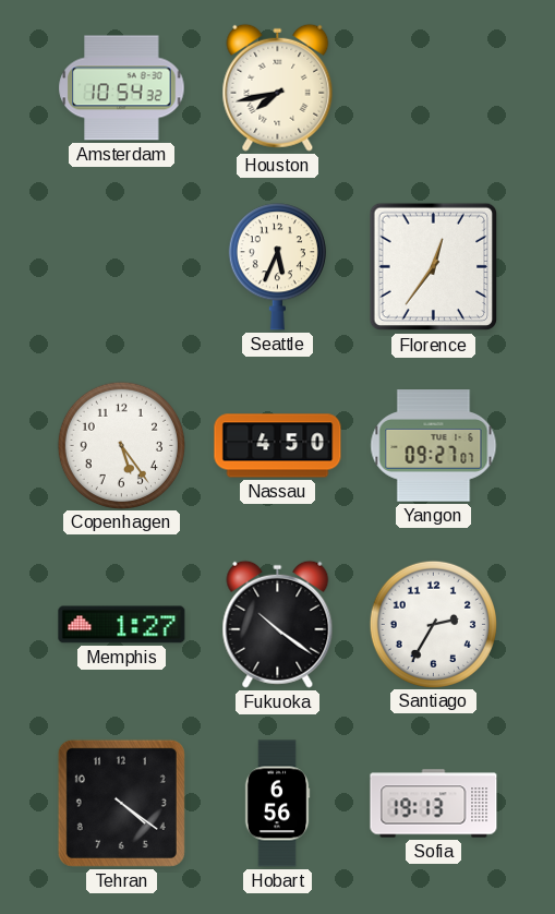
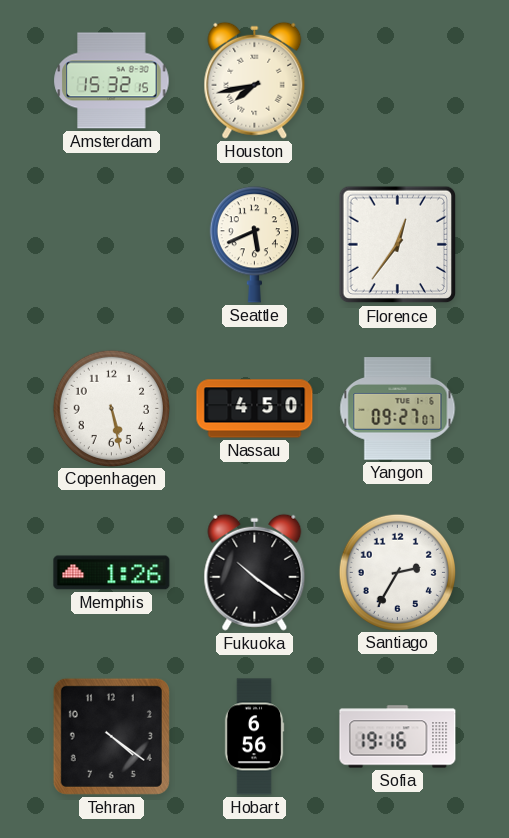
Amsterdam: 10:54 -> 15:32 (112, 81)
Seattle: 5:34 -> 5:41 (254, 245)
Copenhagen: 5:24 -> 5:28 (111, 408)
Memphis: 1:27 -> 1:26 (112, 573)
Sofia: 19:13 -> 19:16 (398, 737)
